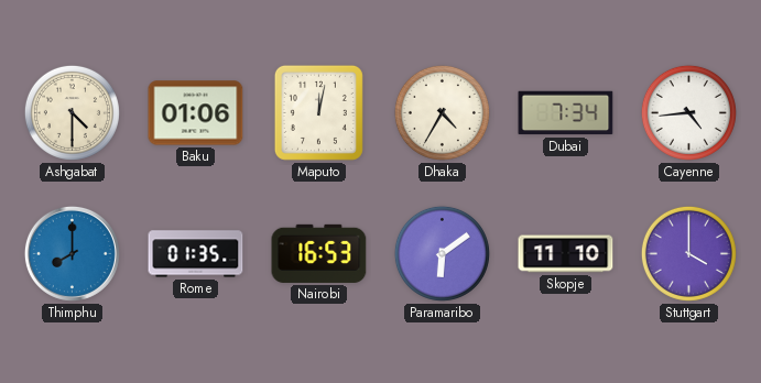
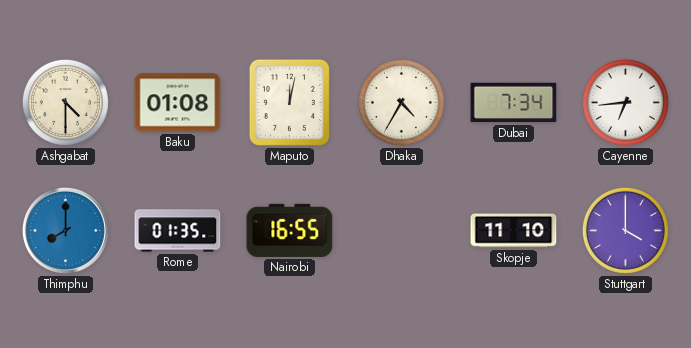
Baku: 01:06 -> 01:08 (178, 103)
Cayenne: 4:44 -> 6:44 (625, 102)
Nairobi: 16:53 -> 16:55 (290, 230)
Paramaribo: 6:09 -> none (442, 253)
